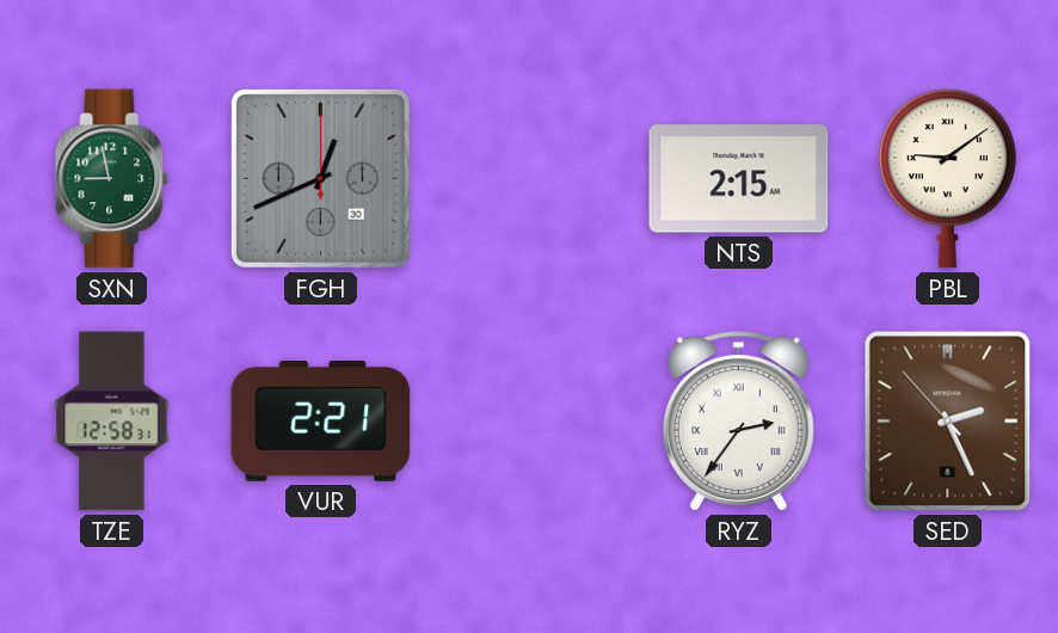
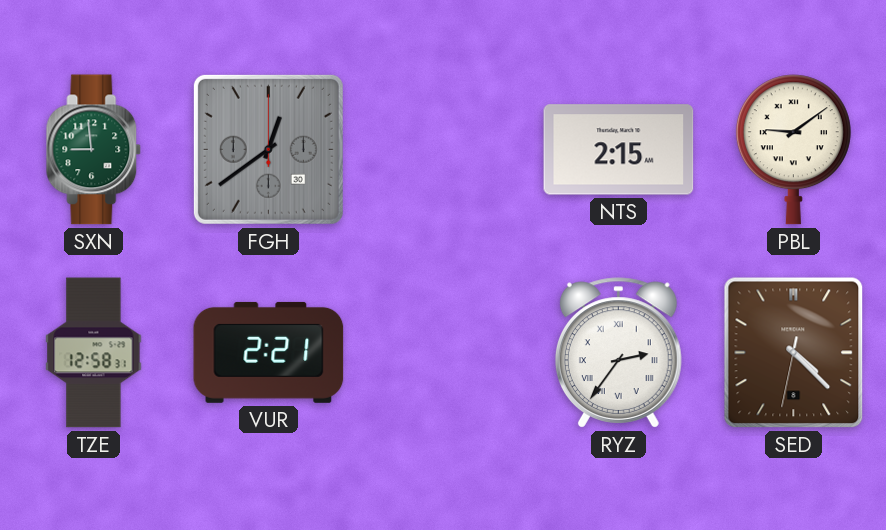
SXN: 8:58 -> 8:59 (94, 150)
FGH: 12:41 -> 12:39 (268, 149)
SED: 2:25 -> 4:22 (794, 353)
